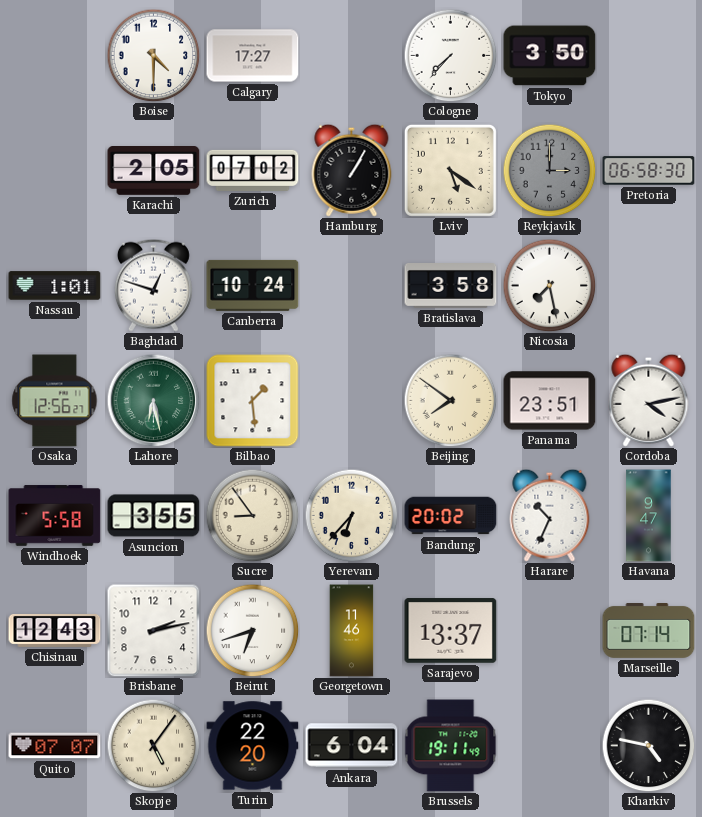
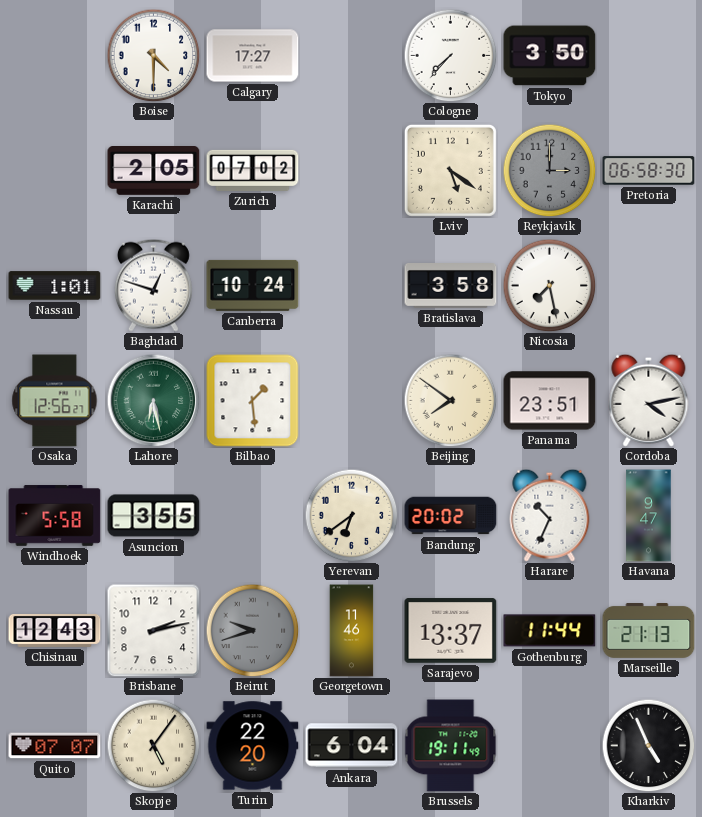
Hamburg: 1:05 -> none (352, 170)
Sucre: 8:54 -> none (252, 515)
Yerevan: 6:37 -> 6:39 (351, 515)
Beirut: 6:42 -> 9:42 (252, 630)
Beirut dial: white -> grey (252, 630)
Gothenburg: none -> 11:44 (550, 631)
Marseille: 07:14 -> 21:13 (649, 631)
Kharkiv: 4:47 -> 4:56 (648, 745)
